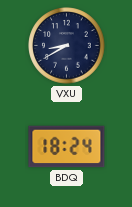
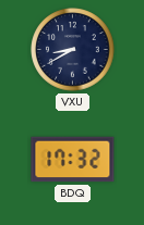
BDQ: 18:24 -> 17:32 (73, 160)
